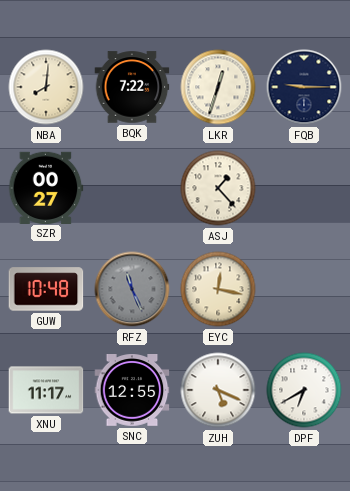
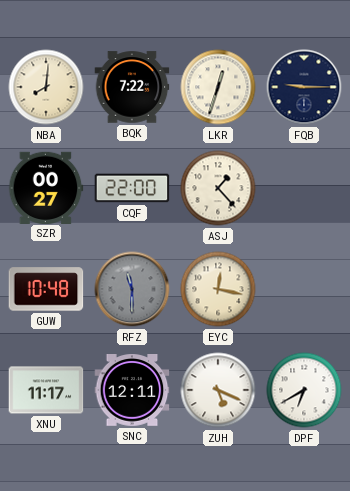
CQF: none -> 22:00 (132, 188)
RFZ: 11:26 -> 11:30 (132, 289)
SNC: 12:55 -> 12:11 (132, 391)
